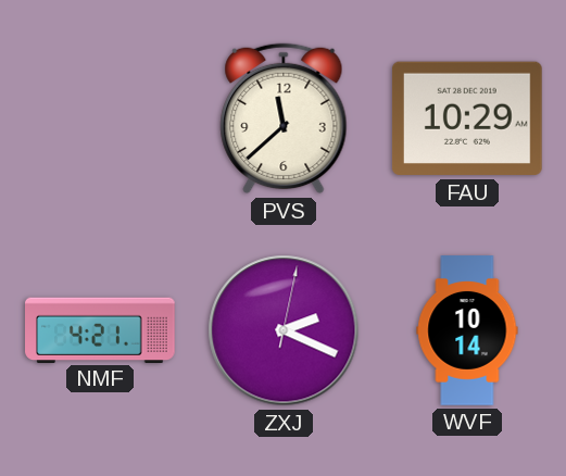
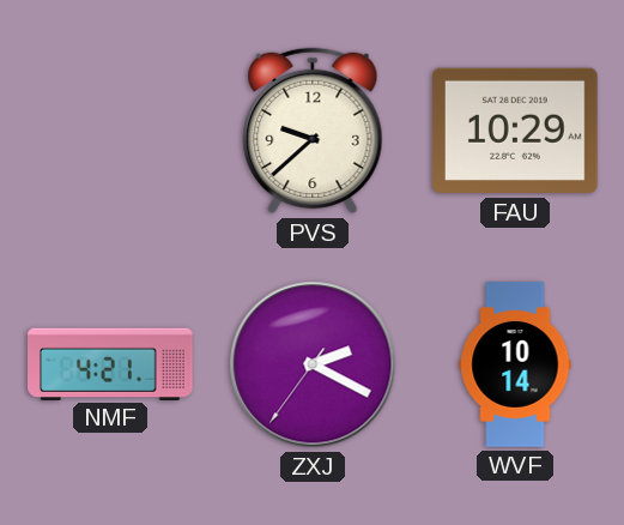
PVS: 11:38 -> 9:38 (313, 131)
ZXJ: 2:19:02 -> 2:19:36 (313, 364)
